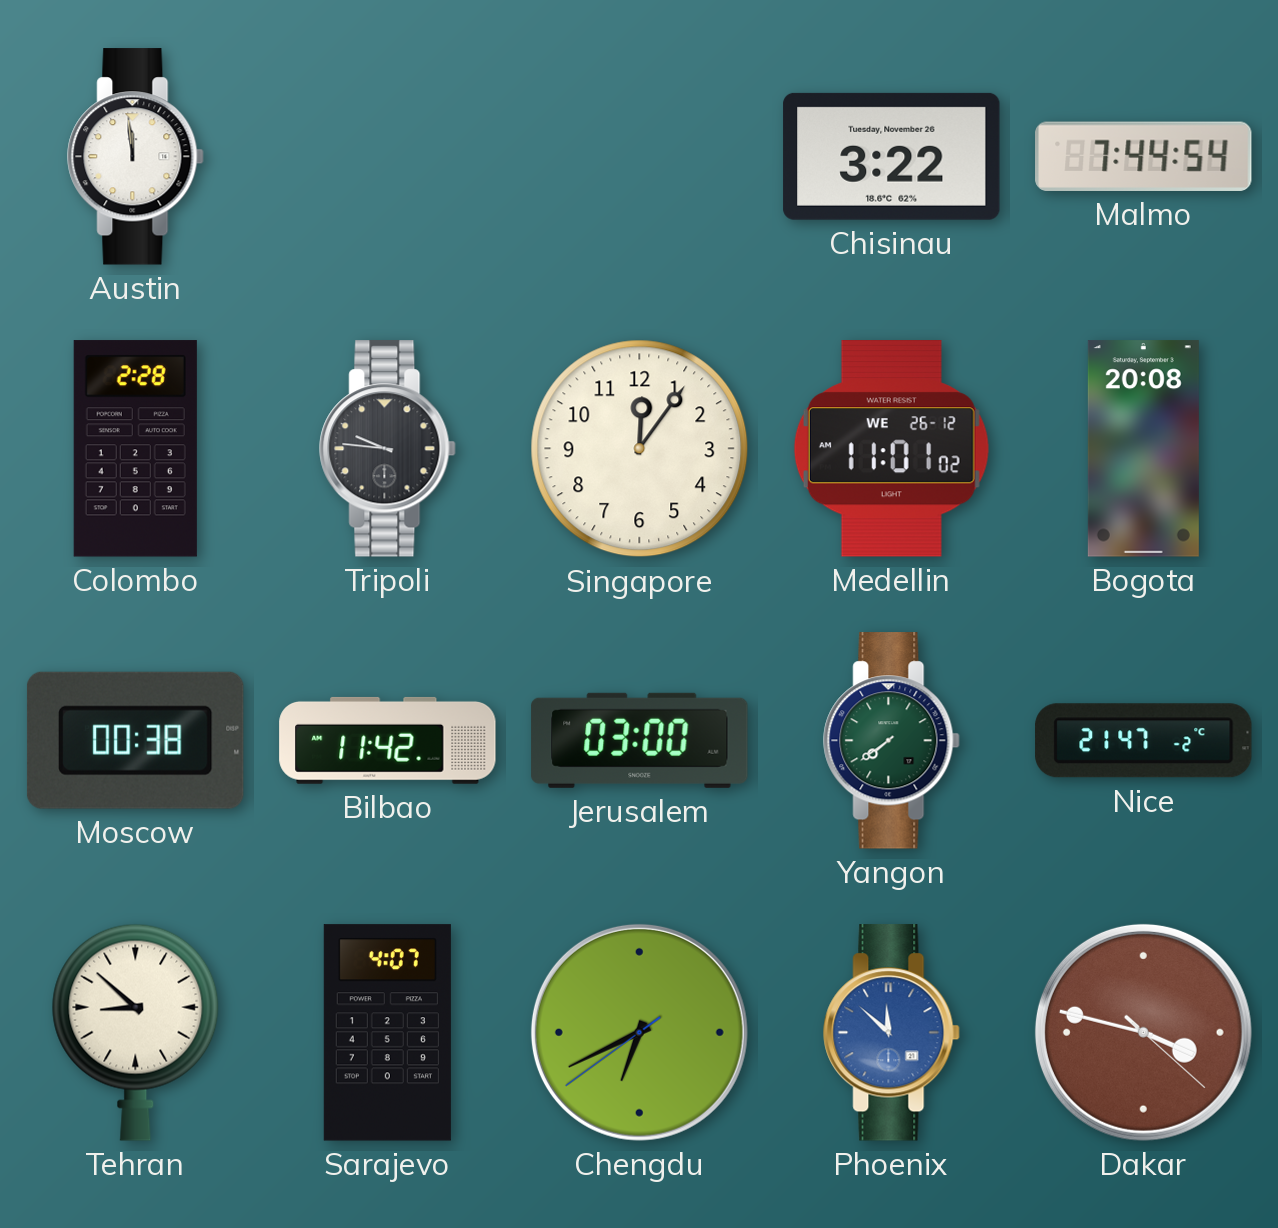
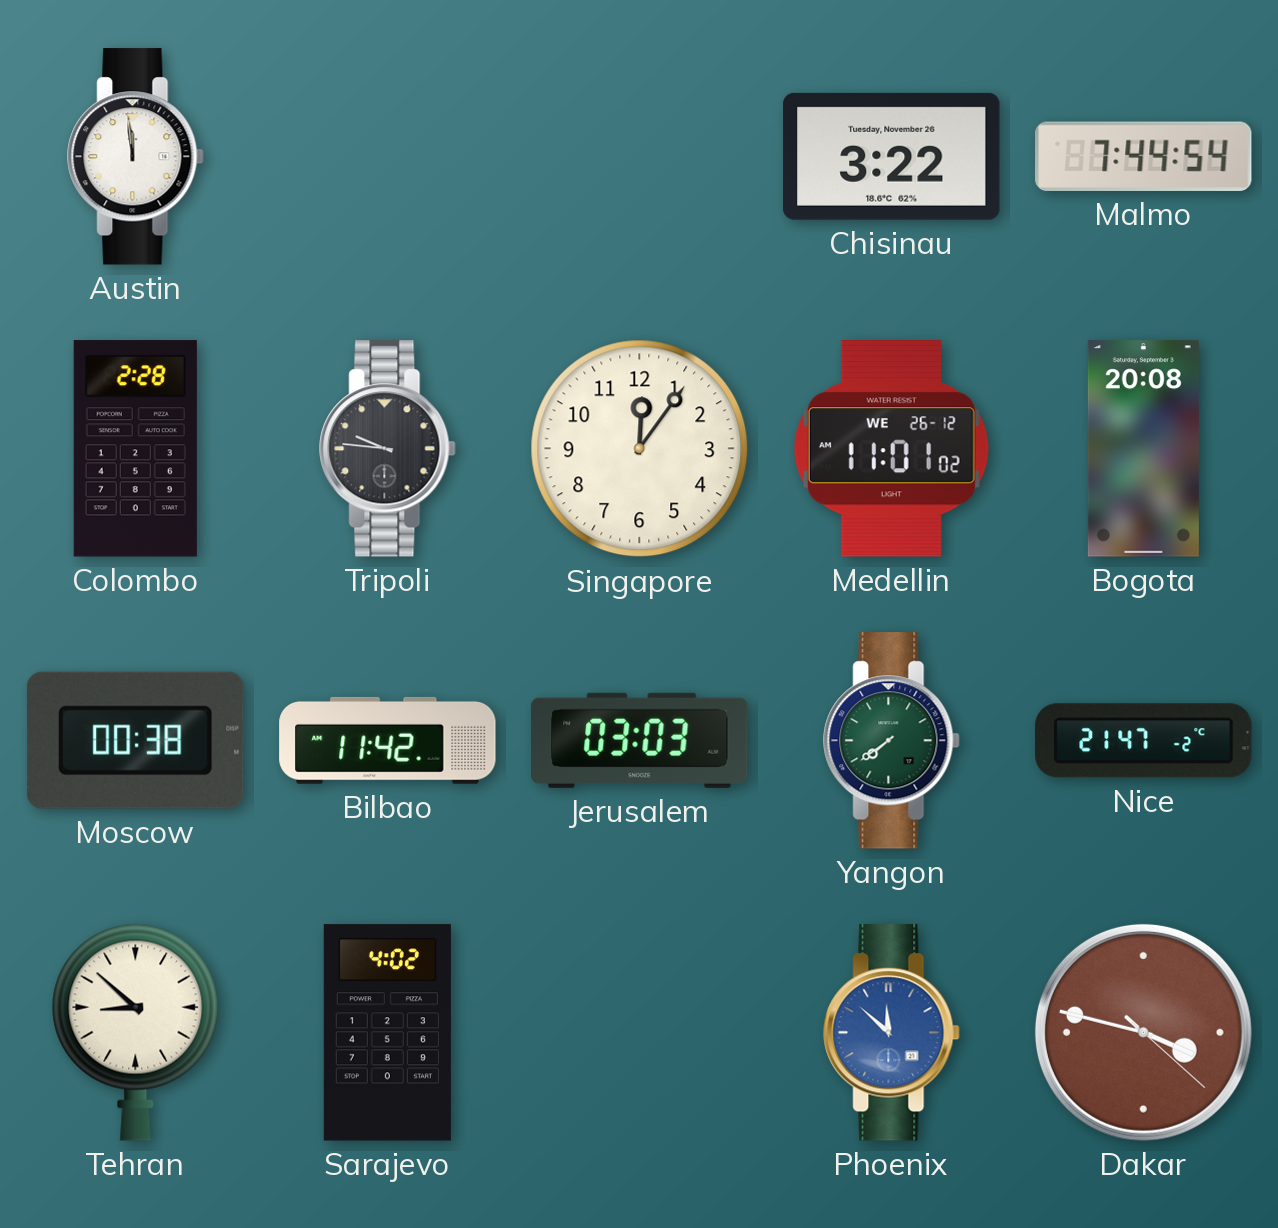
Jerusalem: 03:00 -> 03:03 (640, 740)
Sarajevo: 4:07 -> 4:02 (387, 1033)
Chengdu: 6:40 -> none (639, 1032)
